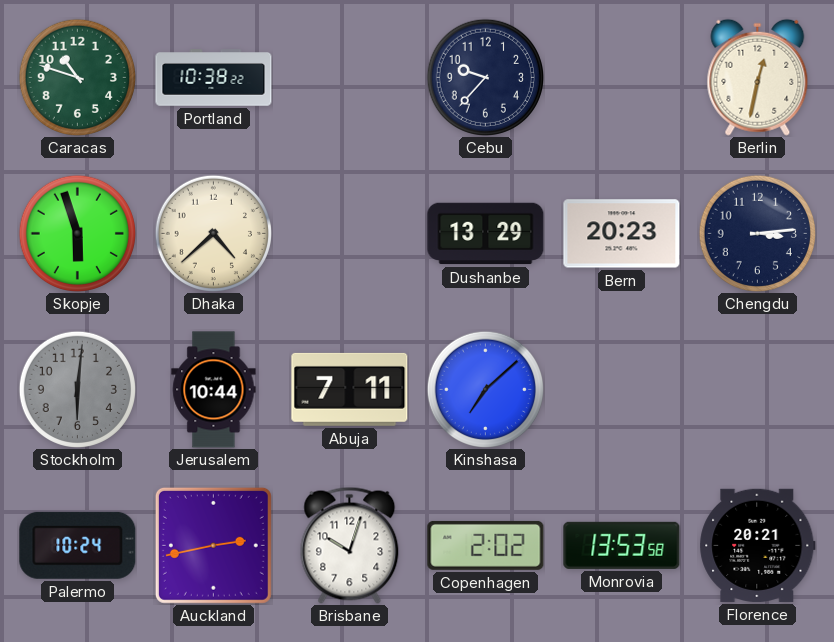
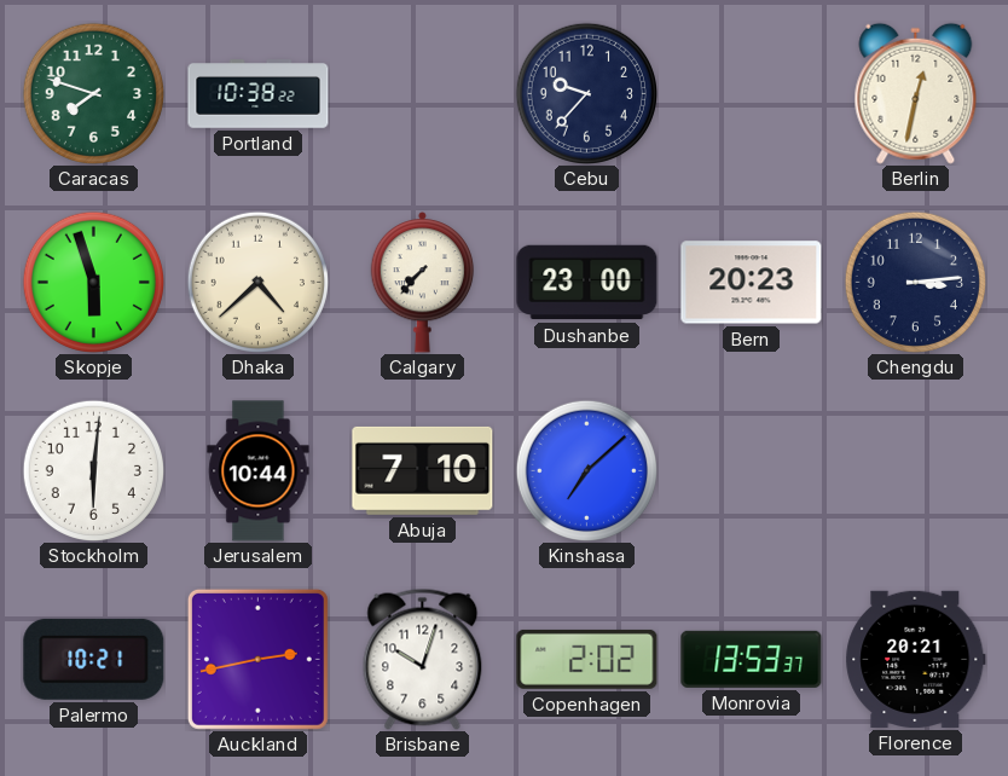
Caracas: 10:48 -> 7:48 (93, 93)
Calgary: none -> 7:37 (423, 283)
Dushanbe: 13:29 -> 23:00 (587, 283)
Stockholm dial: grey -> white (93, 470)
Abuja: 7:11 -> 7:10 (423, 470)
Palermo: 10:24 -> 10:21 (94, 659)
Monrovia: 13:53:58 -> 13:53:37 (752, 659)
